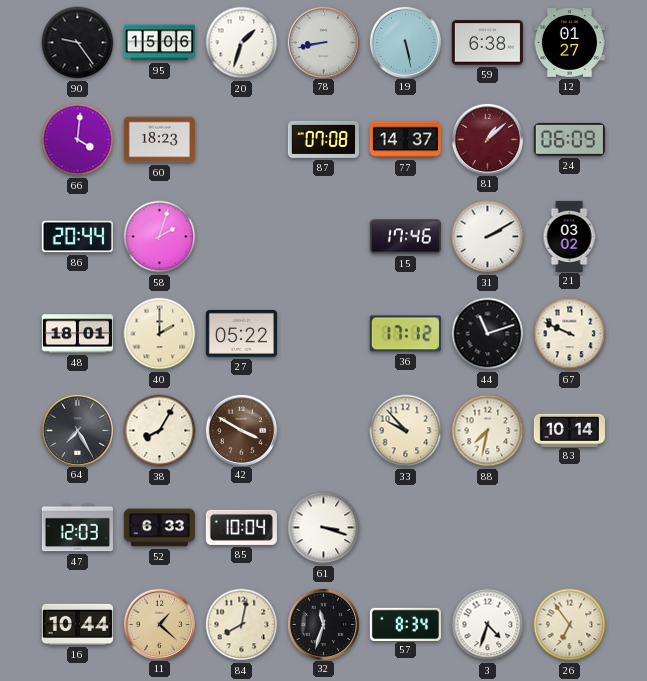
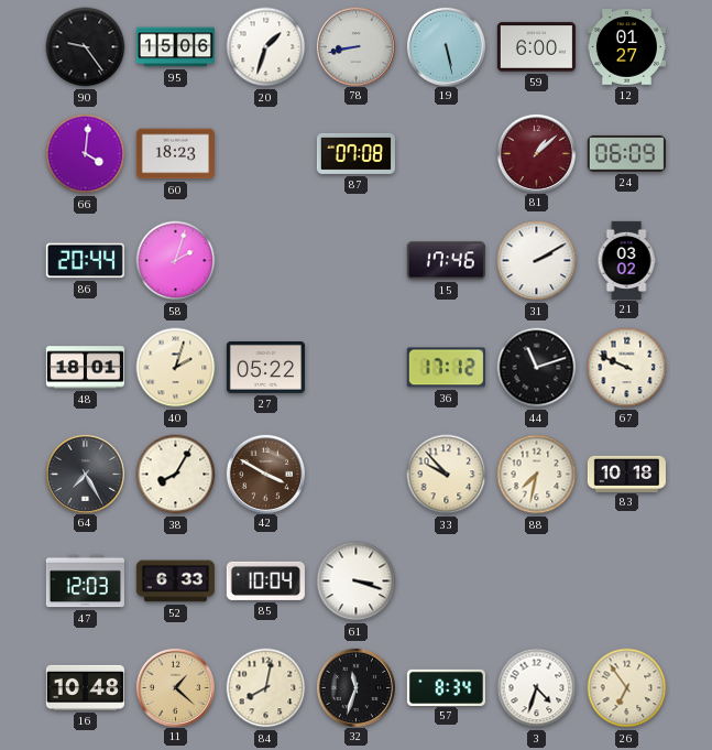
59: 6:38 -> 6:00 (536, 47)
77: 14:37 -> none (405, 140)
40: 2:00 -> 2:03 (176, 368)
83: 10:14 -> 10:18 (626, 474)
16: 10:44 -> 10:48 (85, 687)
